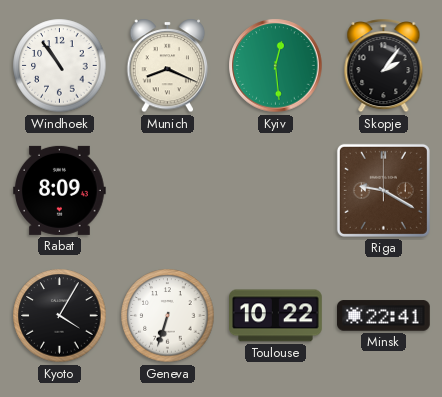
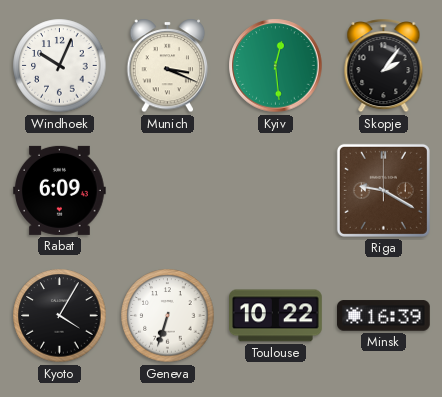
Windhoek: 10:54 -> 10:04 (60, 66)
Munich: 8:19 -> 3:19 (168, 66)
Rabat: 8:09 -> 6:09 (60, 190)
Minsk: 22:41 -> 16:39 (384, 316)
